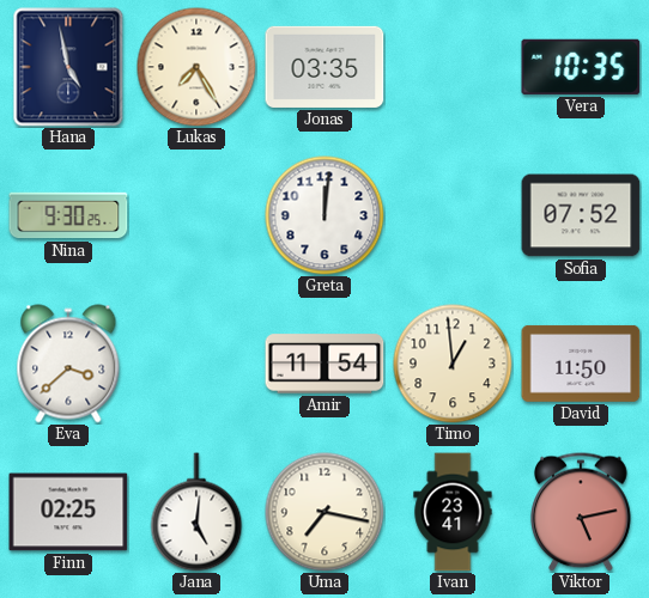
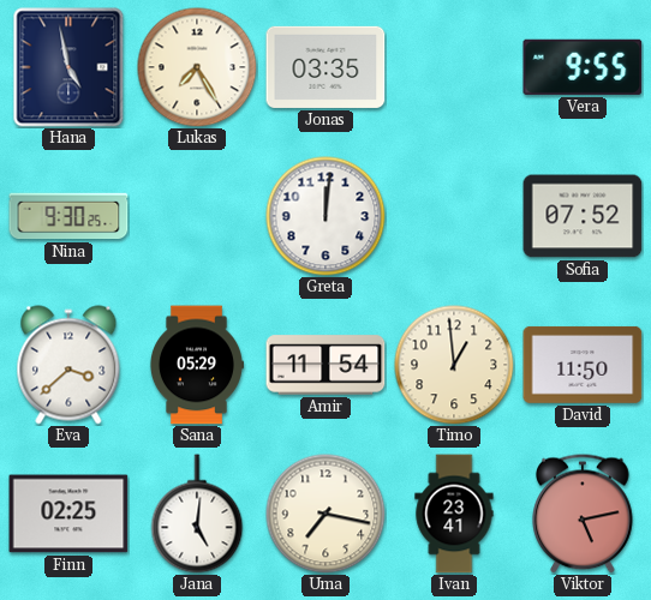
Vera: 10:35 -> 9:55 (583, 67)
Sana: none -> 05:29 (196, 365)
